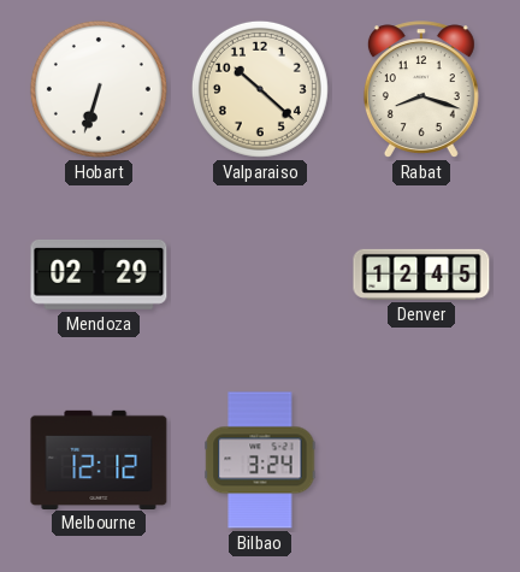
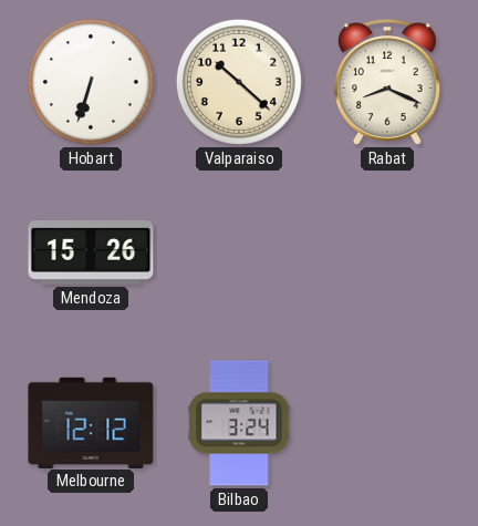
Rabat: 8:18 -> 8:19 (387, 82)
Mendoza: 02:29 -> 15:26 (91, 252)
Denver: 12:45 -> none (421, 275)
